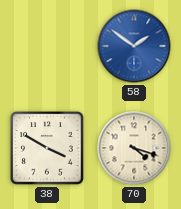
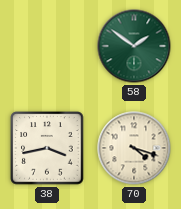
58 dial: blue -> green (134, 46)
38: 3:50 -> 3:43 (47, 148)
